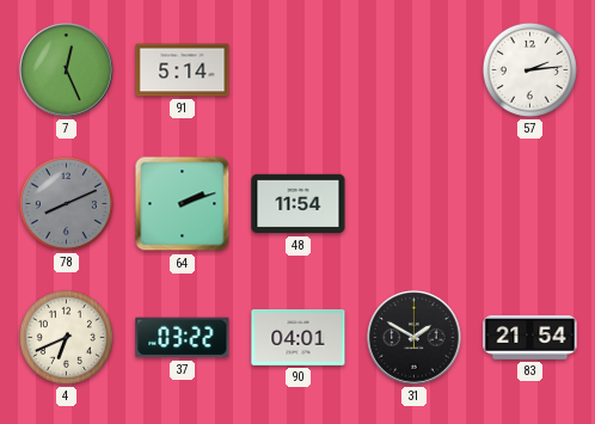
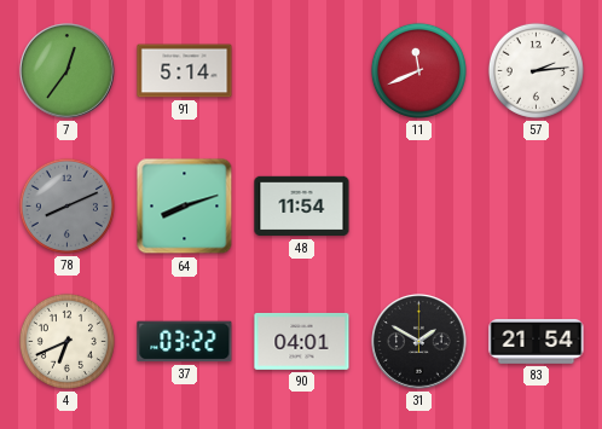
7: 12:26 -> 12:36 (68, 71)
11: none -> 11:41 (418, 70)
64: 2:12 -> 8:12 (185, 207)
